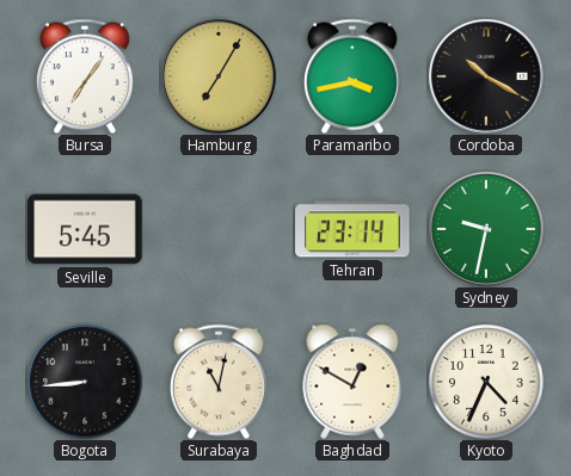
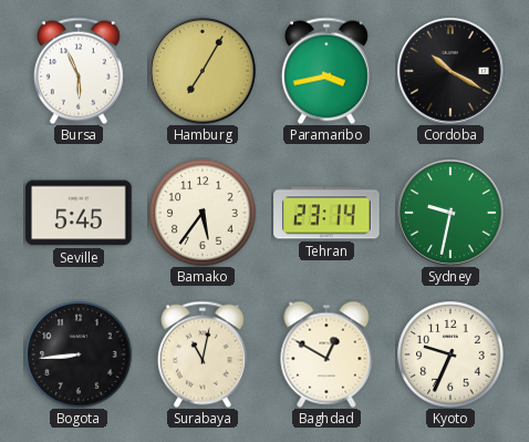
Bursa: 7:06 -> 5:56 (79, 71)
Bamako: none -> 5:36 (203, 213)
Kyoto: 4:34 -> 9:34 (450, 354)
